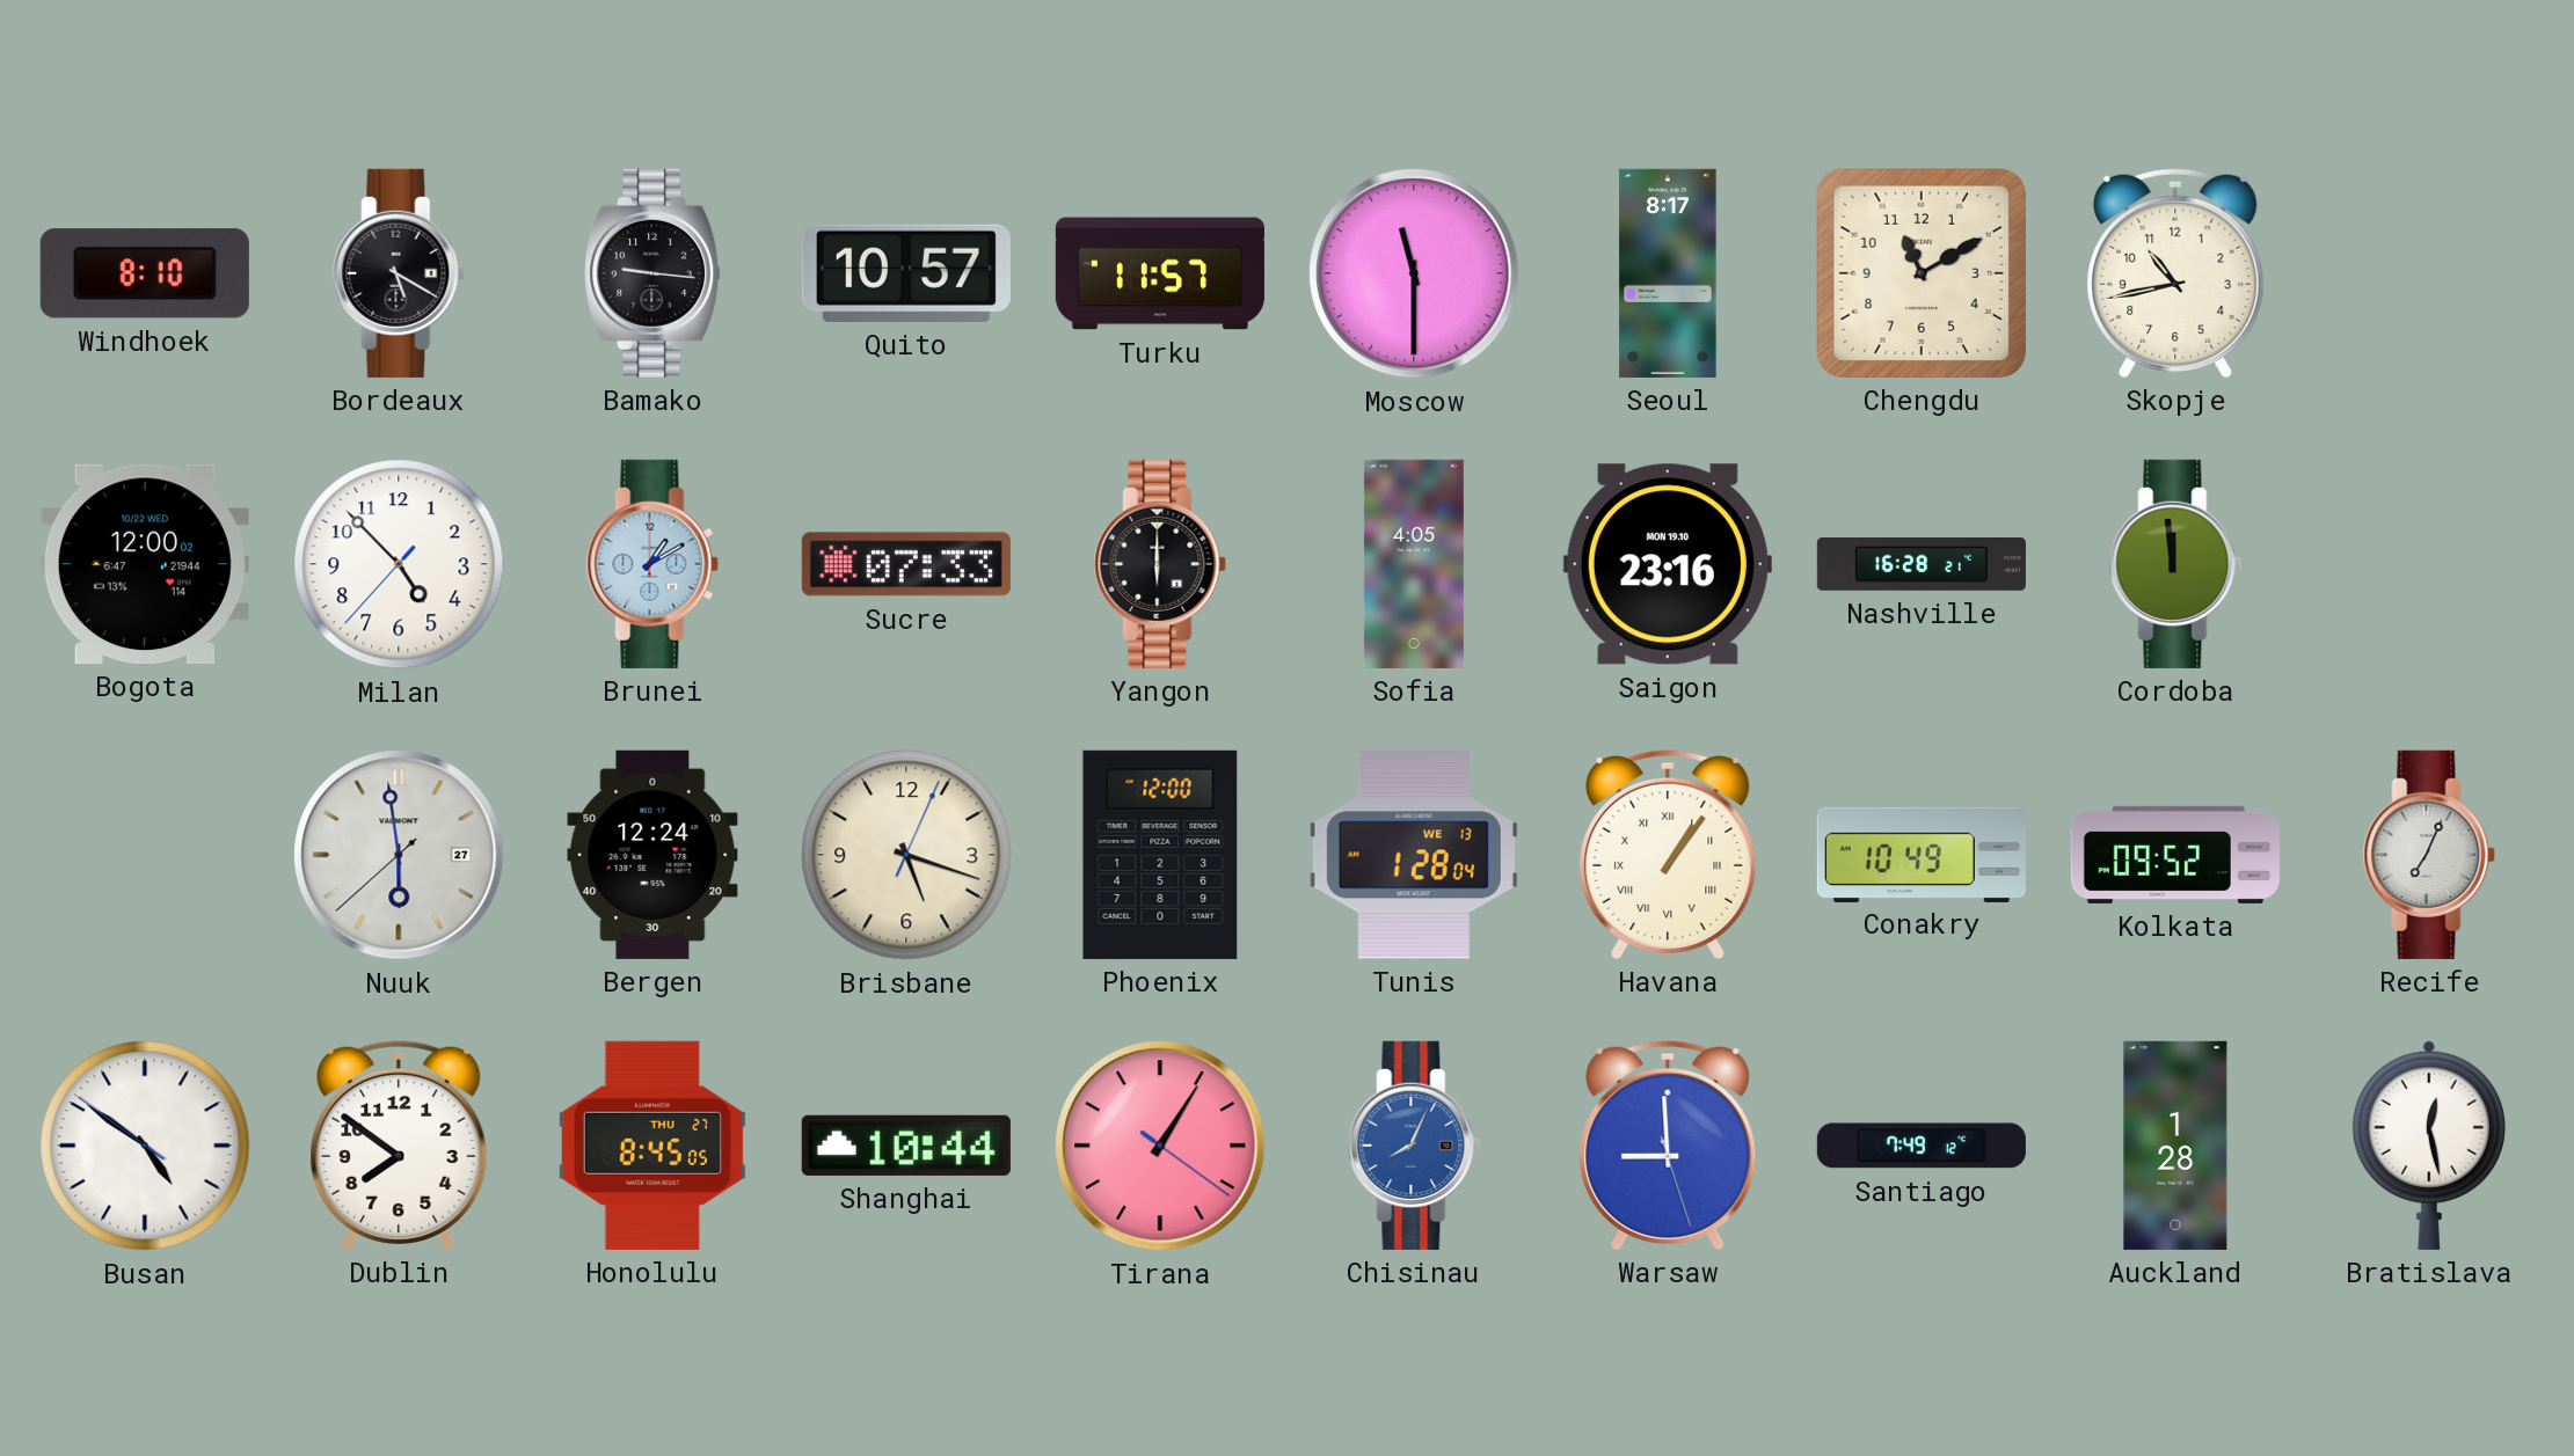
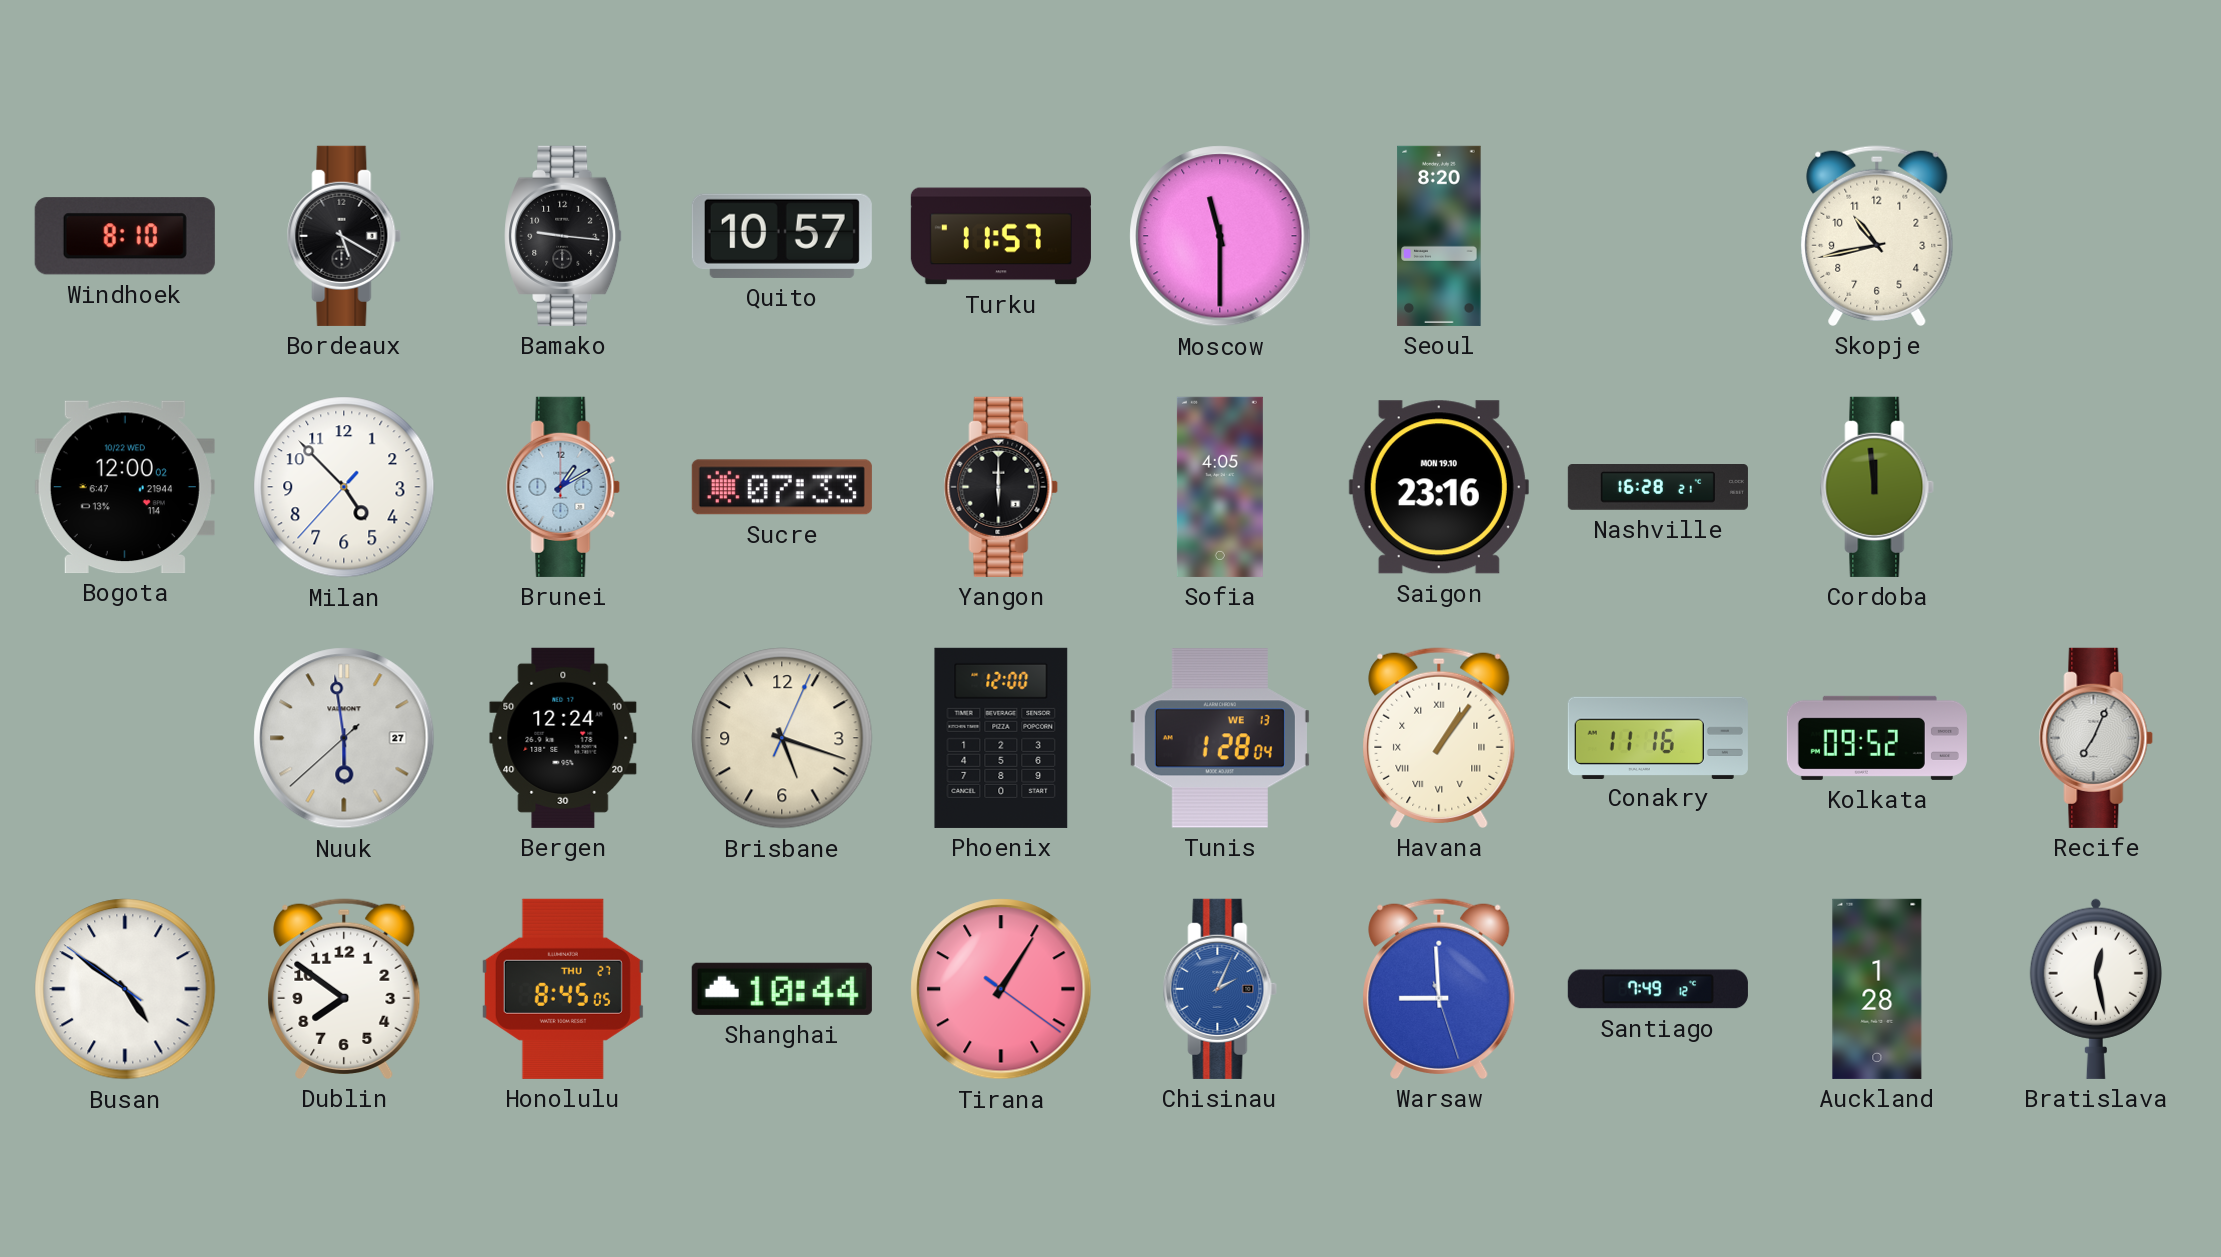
Seoul: 8:17 -> 8:20 (1439, 236)
Chengdu: 11:10 -> none (1922, 273)
Conakry: 10:49 -> 11:16 (1658, 737)
Chisinau: 8:04 -> 2:04 (1220, 989)
